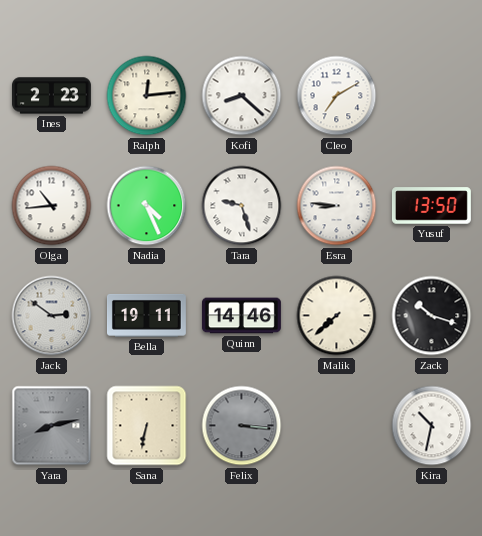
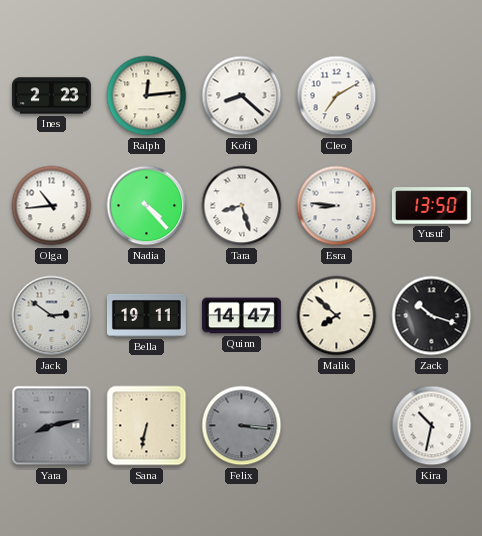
Nadia: 4:26 -> 4:23 (147, 206)
Tara: 9:27 -> 8:27 (242, 206)
Quinn: 14:46 -> 14:47 (242, 316)
Malik: 7:38 -> 7:52 (337, 316)
